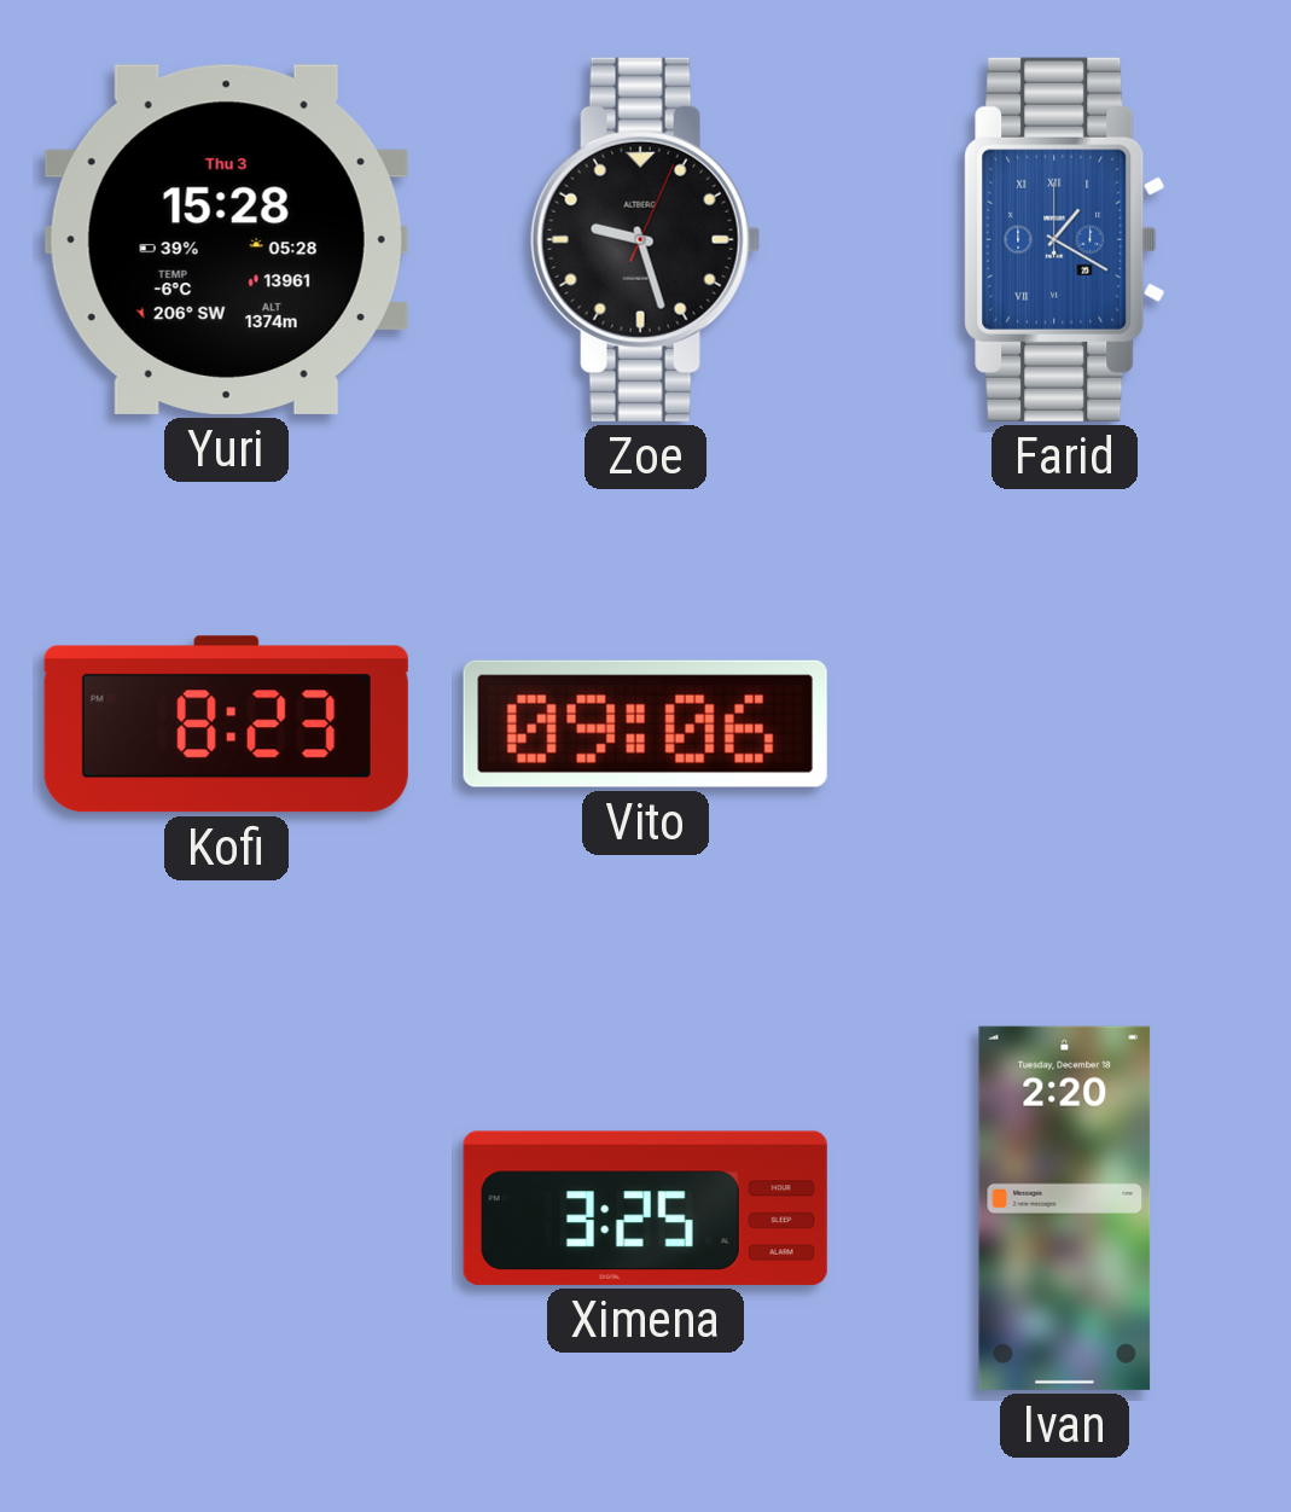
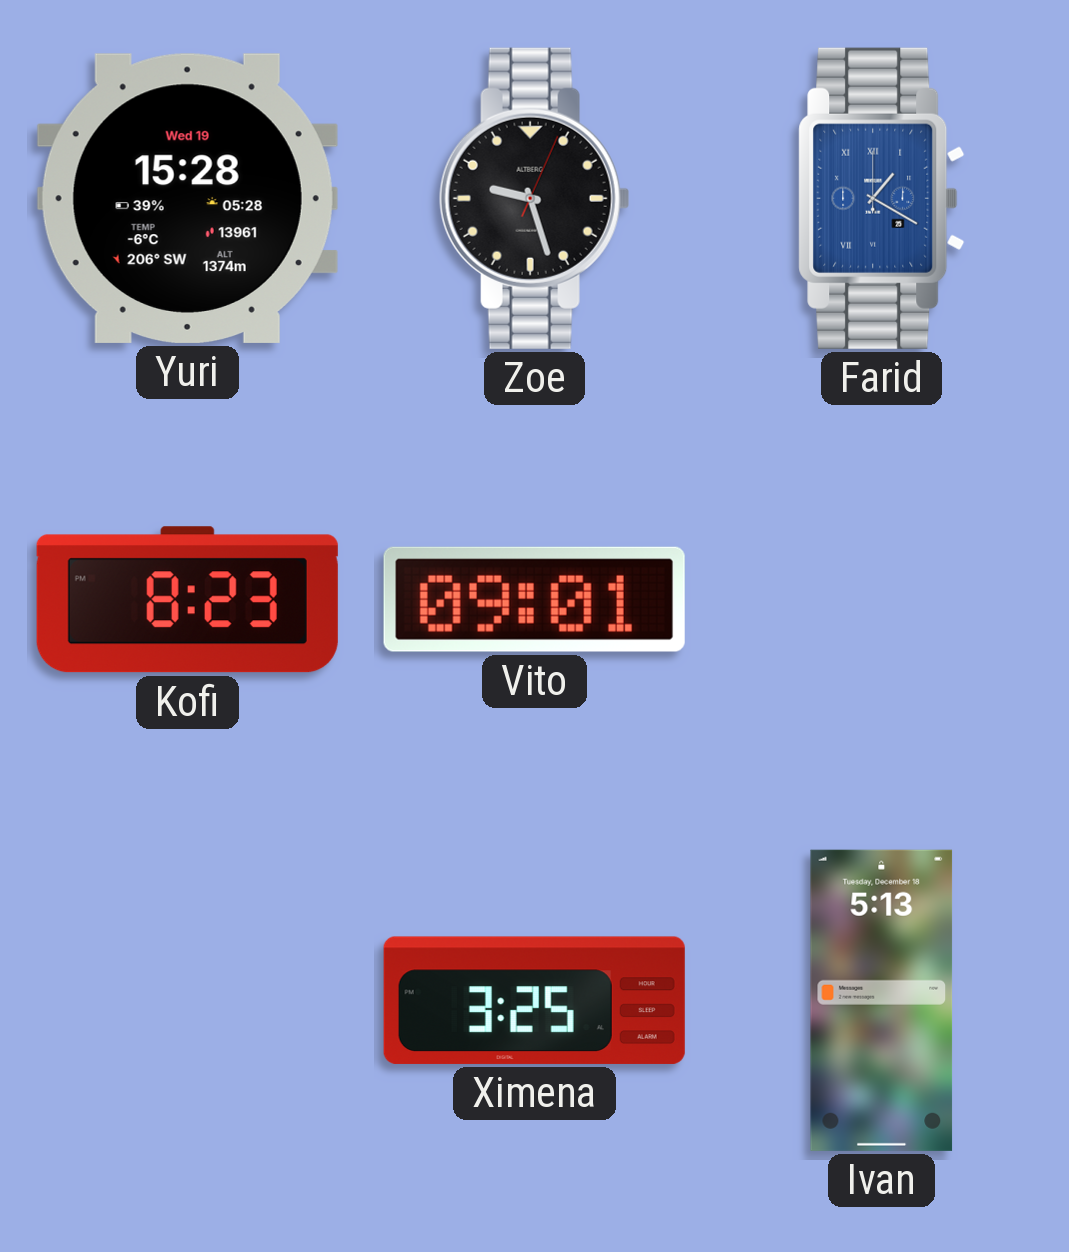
Yuri date: Thu 3 -> Wed 19 (187, 198)
Vito: 09:06 -> 09:01 (534, 599)
Ivan: 2:20 -> 5:13 (882, 1000)
